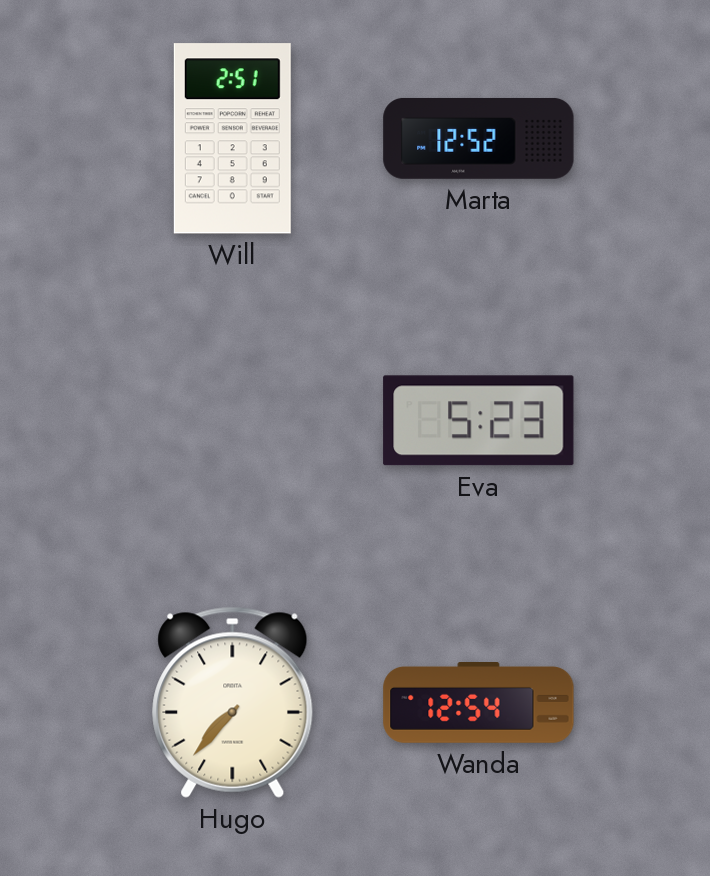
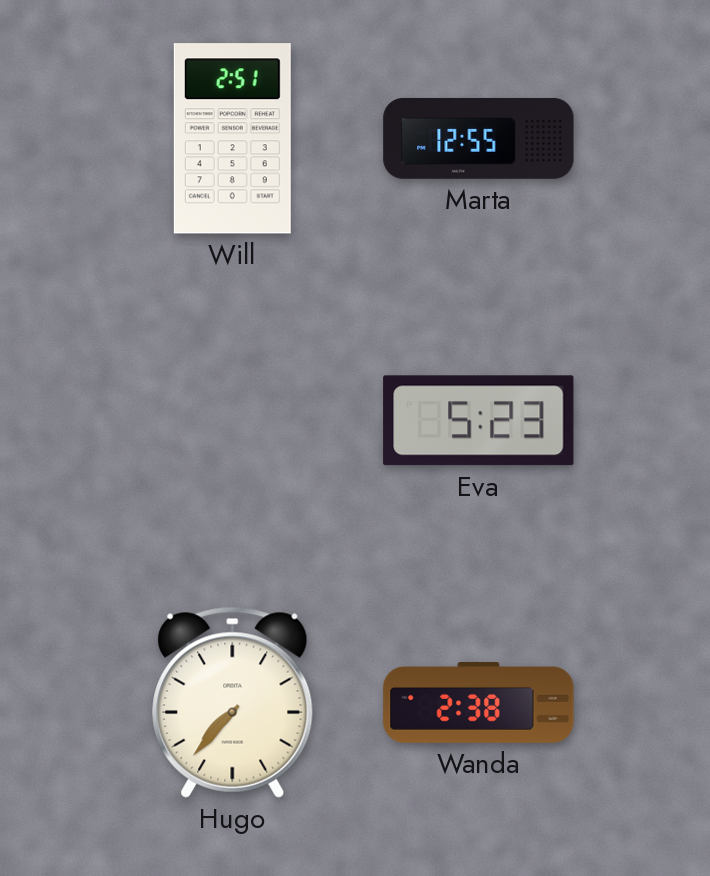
Marta: 12:52 -> 12:55 (479, 138)
Wanda: 12:54 -> 2:38 (479, 703)
